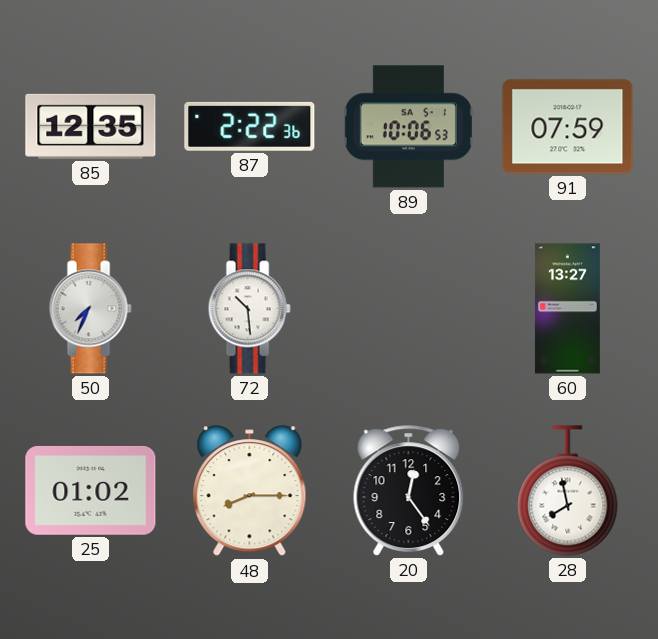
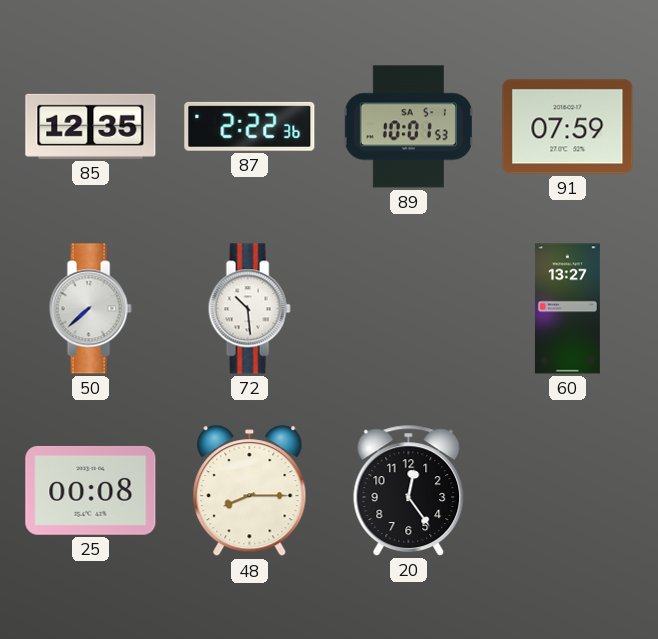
89: 10:06 -> 10:01 (408, 127)
50: 7:34 -> 7:38 (90, 309)
25: 01:02 -> 00:08 (91, 490)
28: 7:58 -> none (568, 491)
